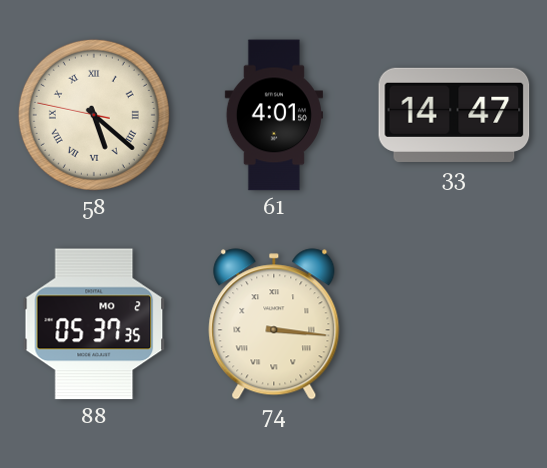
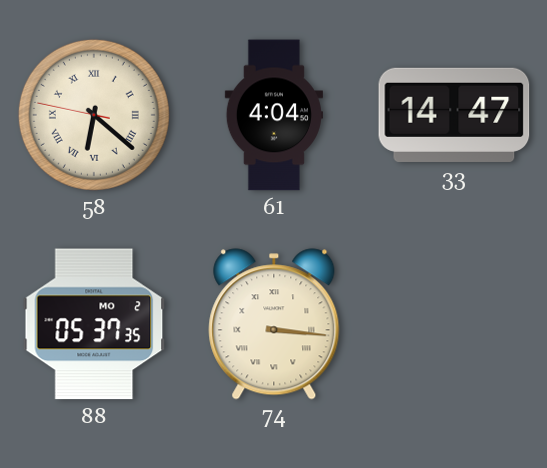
58: 5:21 -> 6:21 (94, 115)
61: 4:01 -> 4:04 (274, 115)
